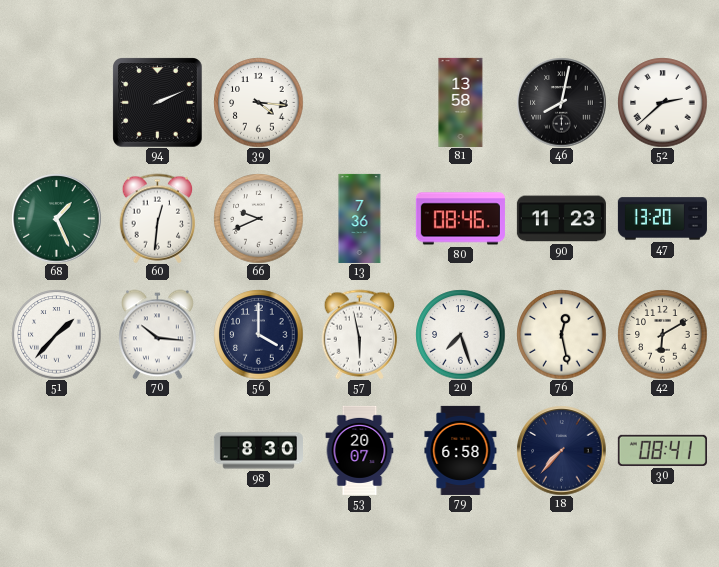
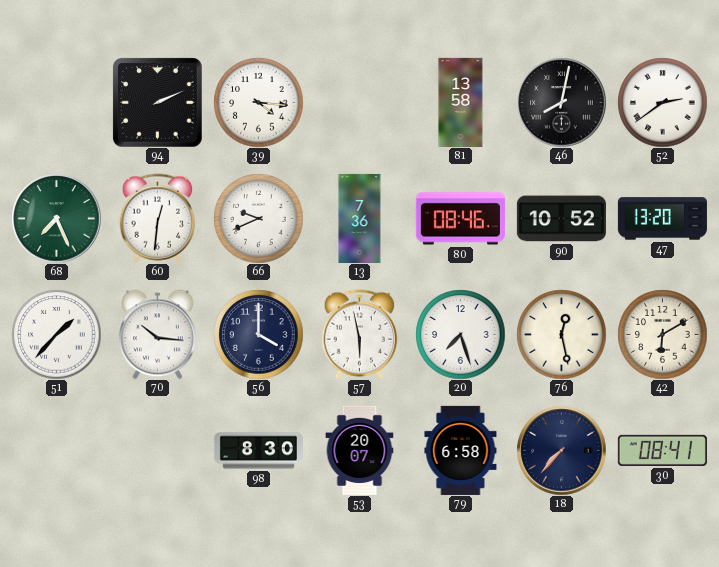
52: 2:38 -> 2:39 (662, 102)
68: 1:26 -> 7:26 (56, 218)
90: 11:23 -> 10:52 (561, 219)
